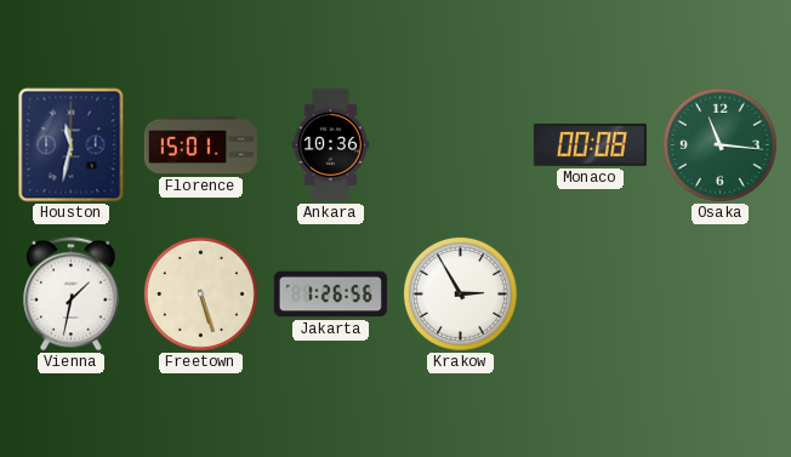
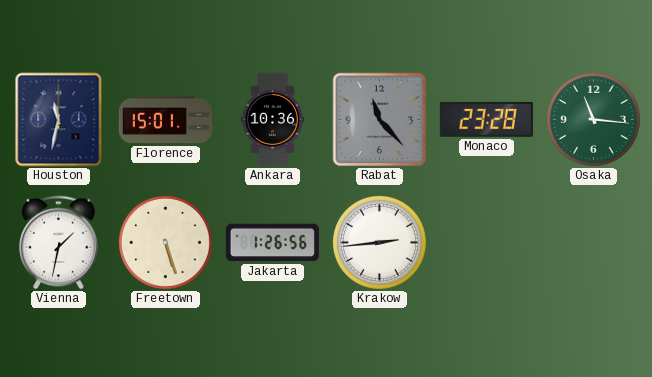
Rabat: none -> 11:23 (380, 120)
Monaco: 00:08 -> 23:28 (486, 119)
Krakow: 2:55 -> 2:44 (379, 242)
